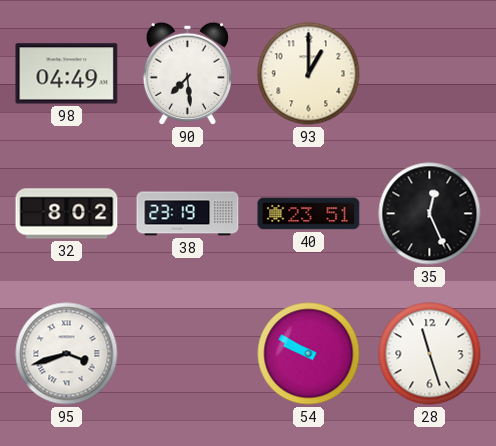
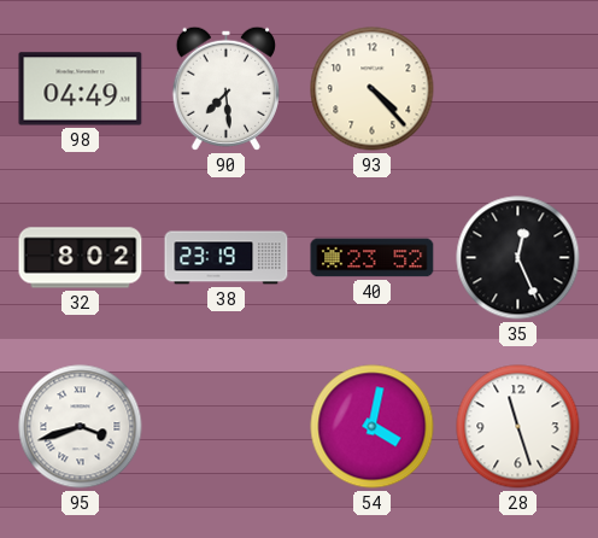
93: 1:00 -> 4:23 (373, 89)
40: 23:51 -> 23:52 (373, 258)
54: 9:50 -> 4:02 (373, 427)
